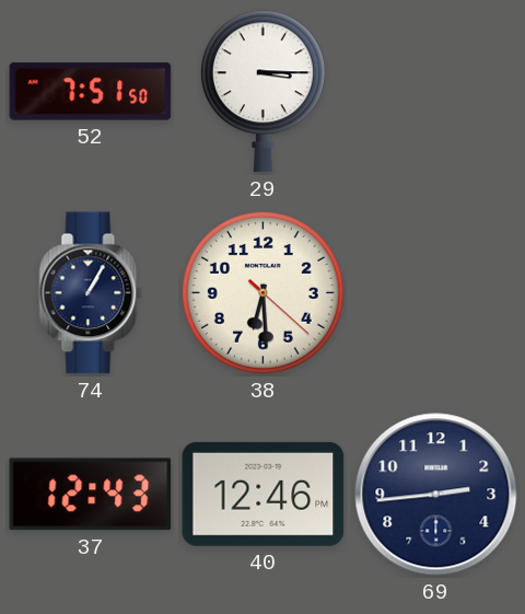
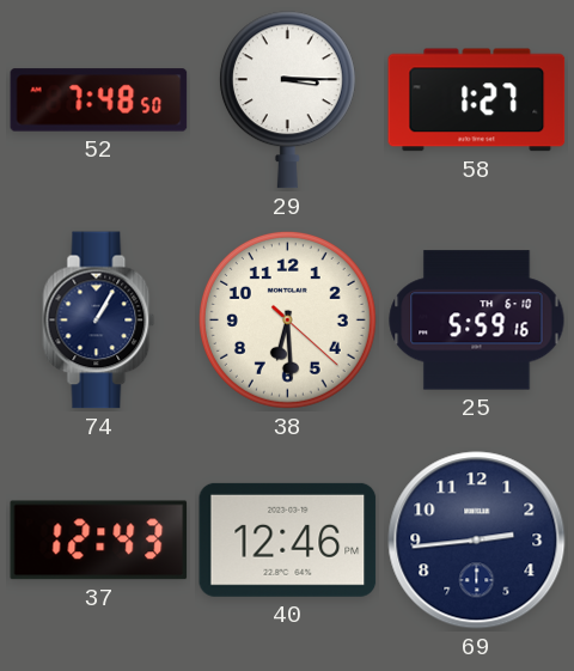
52: 7:51 -> 7:48 (99, 100)
58: none -> 1:27 (477, 100)
25: none -> 5:59 (477, 321)
